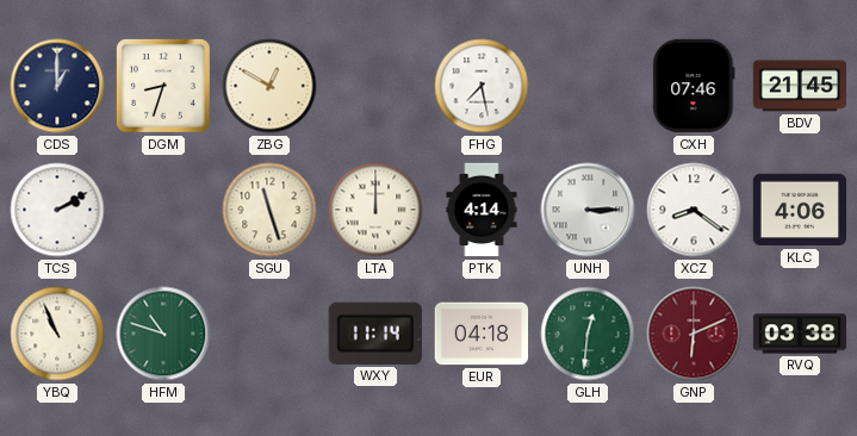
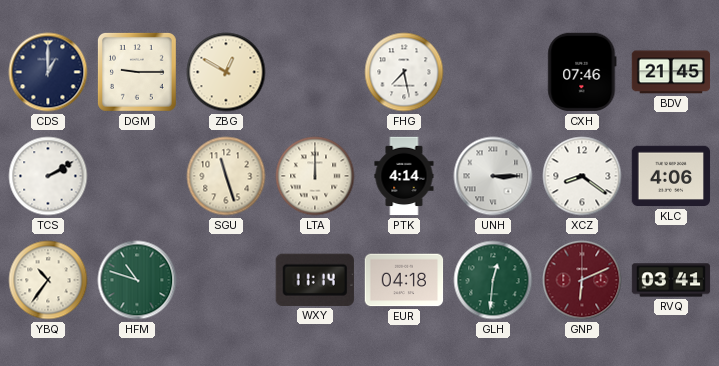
DGM: 8:33 -> 9:15 (137, 72)
YBQ: 10:56 -> 10:36 (48, 280)
RVQ: 03:38 -> 03:41 (671, 280)
